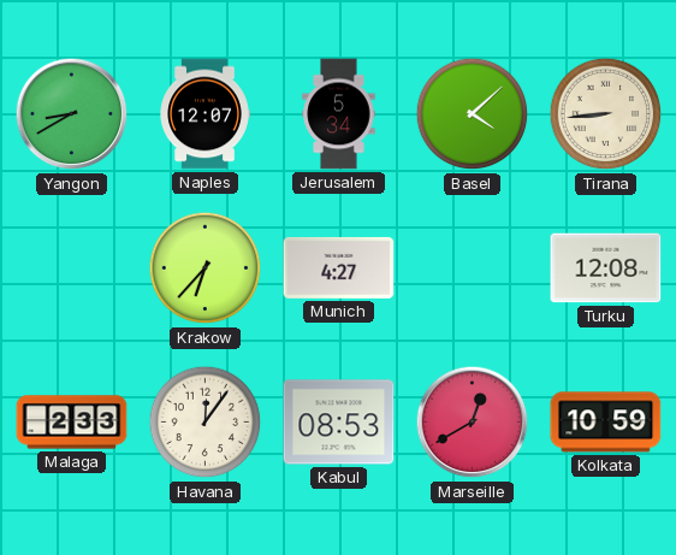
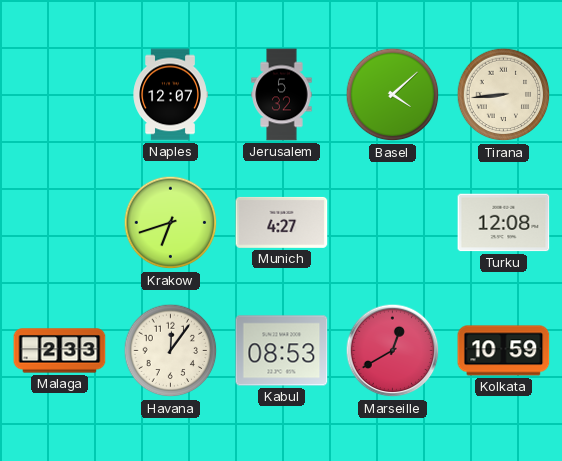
Yangon: 8:40 -> none (72, 114)
Jerusalem: 5:34 -> 5:32 (282, 95)
Krakow: 6:37 -> 6:42 (171, 223)
